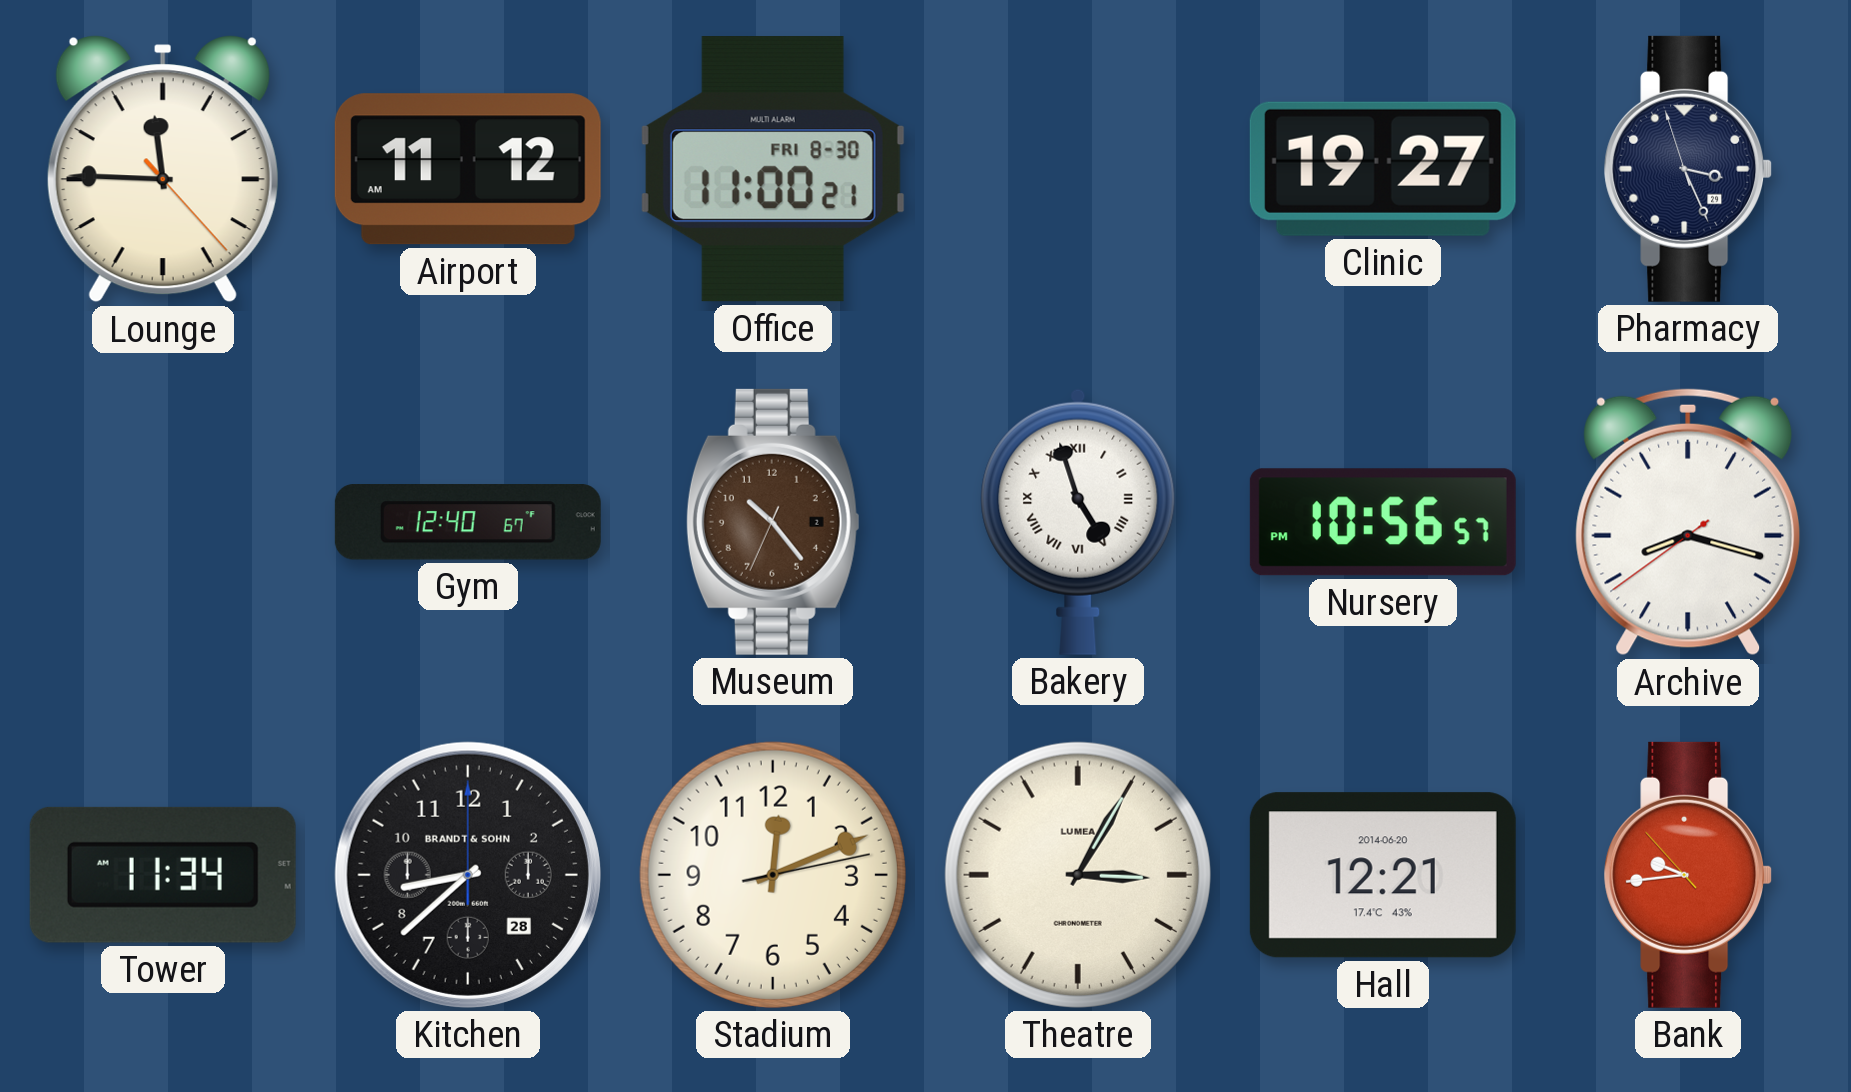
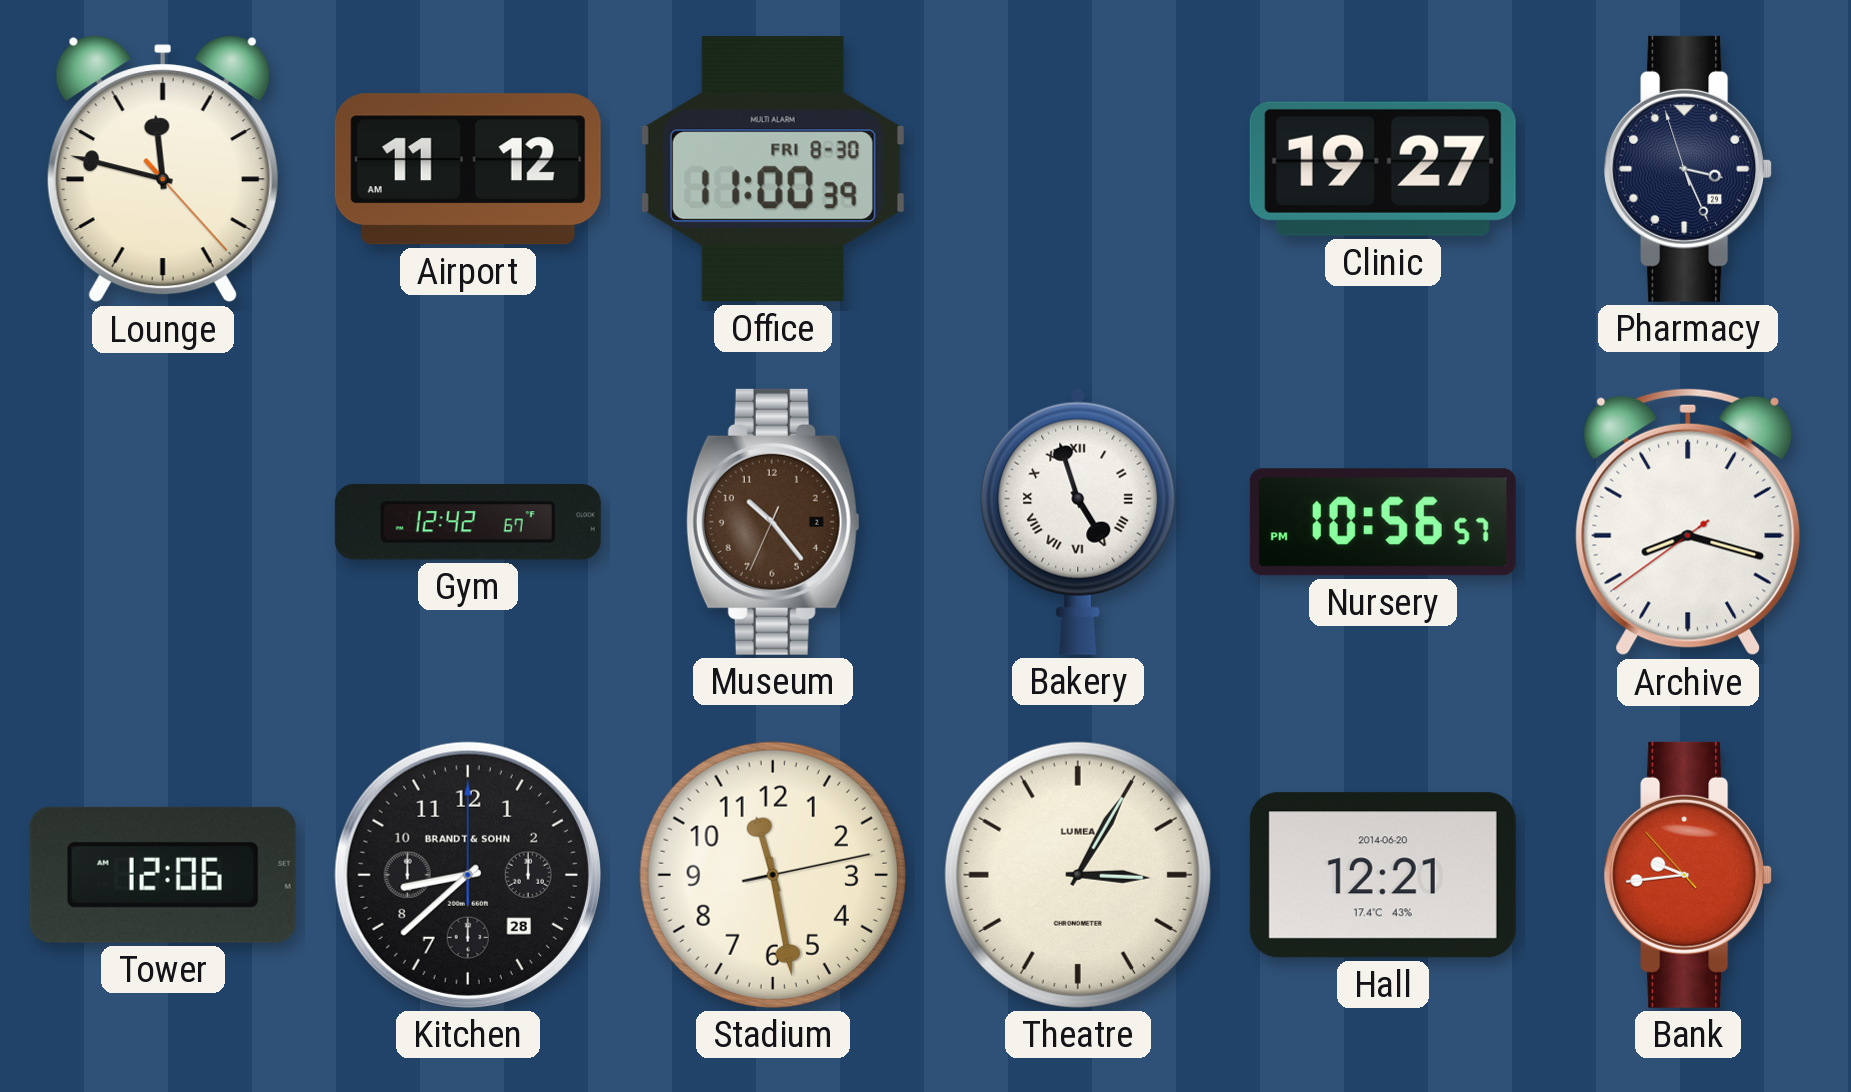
Lounge: 11:45 -> 11:47 (163, 169)
Office: 11:00:21 -> 11:00:39 (773, 169)
Gym: 12:40 -> 12:42 (468, 522)
Tower: 11:34 -> 12:06 (163, 875)
Stadium: 12:11 -> 11:28 (773, 875)
